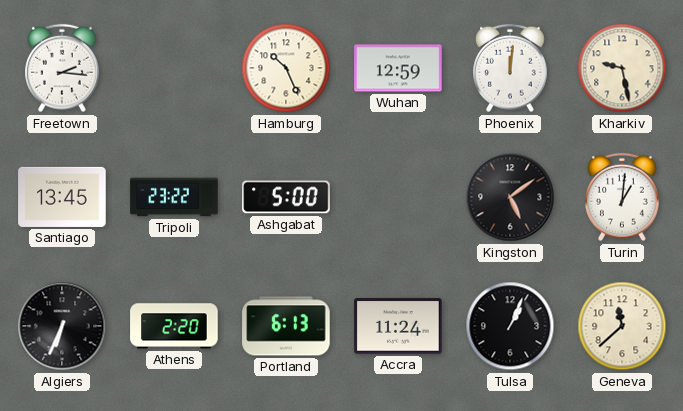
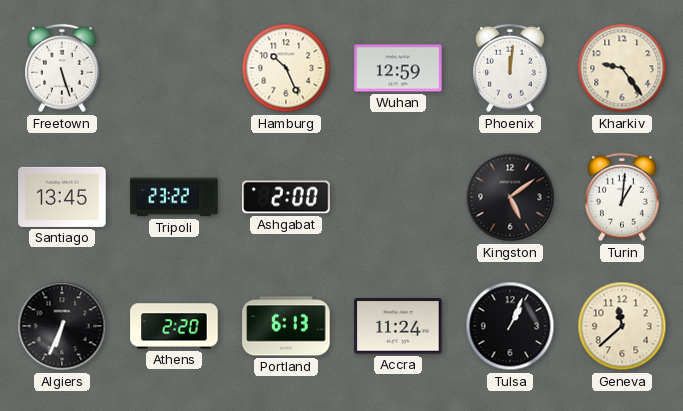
Freetown: 2:16 -> 5:27 (62, 68)
Kharkiv: 9:28 -> 9:24 (622, 68)
Ashgabat: 5:00 -> 2:00 (286, 197)
